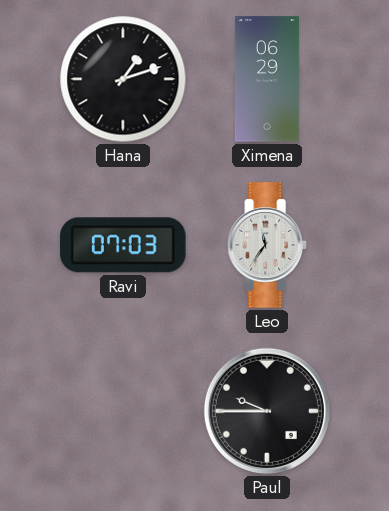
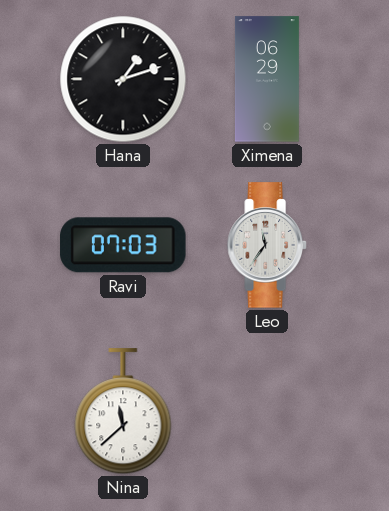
Nina: none -> 11:38 (123, 412)
Paul: 9:45 -> none (267, 411)
